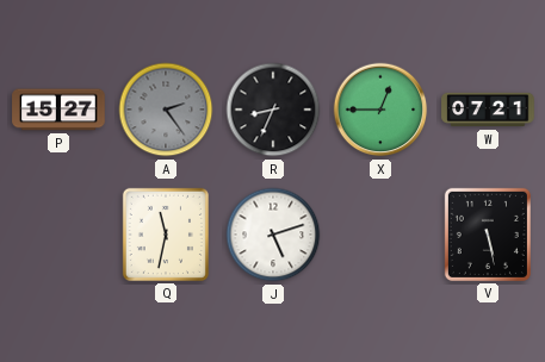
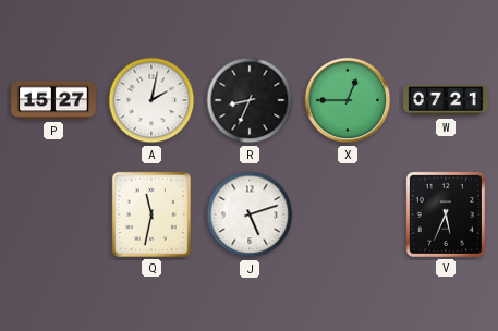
A: 2:24 -> 2:02 (151, 100)
A dial: grey -> white (151, 100)
V: 5:28 -> 5:34 (446, 214)
